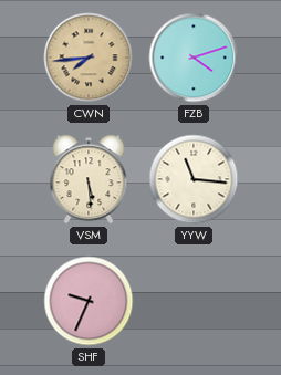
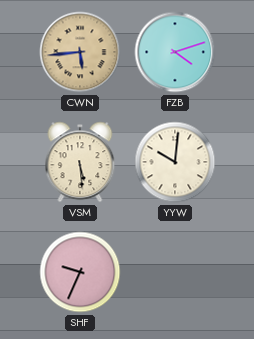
CWN: 7:44 -> 5:44 (80, 52)
YYW: 11:16 -> 10:01 (175, 162)
